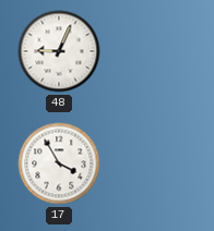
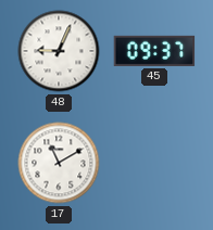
45: none -> 09:37 (154, 51)
17: 3:55 -> 11:10 (59, 163)
